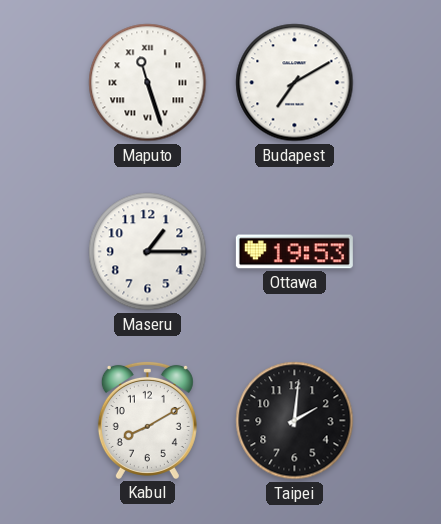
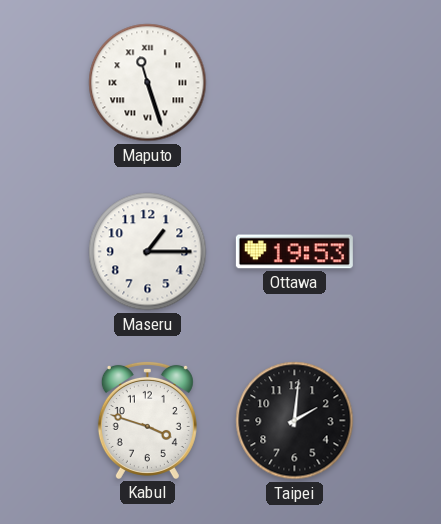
Budapest: 7:10 -> none (295, 83)
Kabul: 8:10 -> 3:48 (147, 420)
